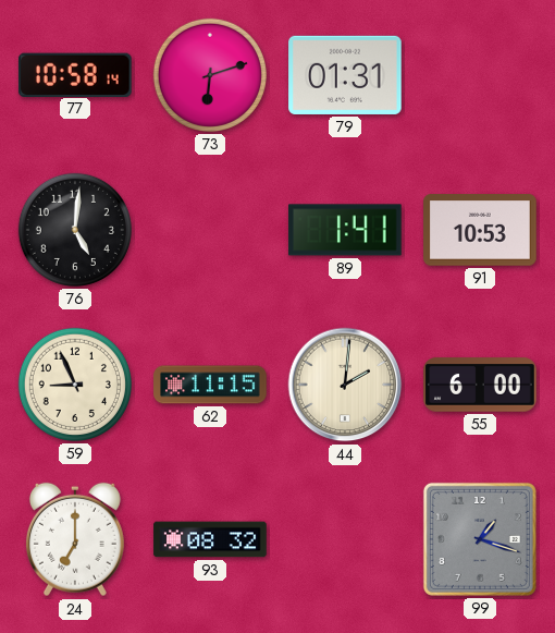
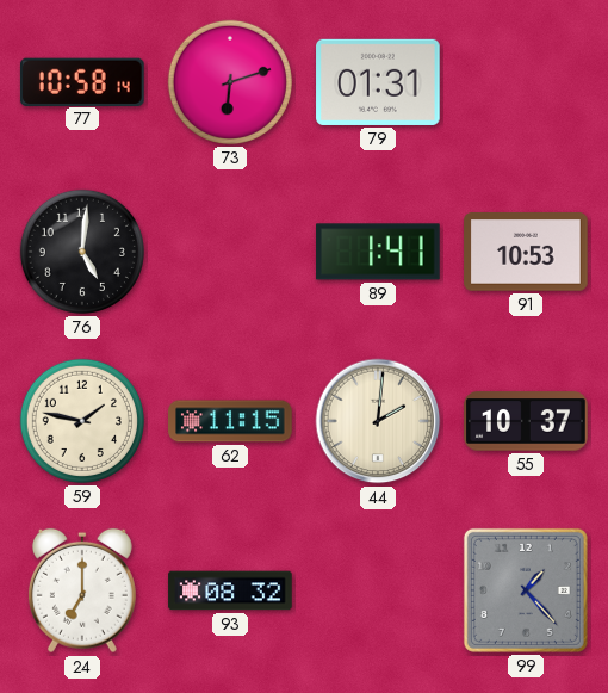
59: 8:56 -> 1:47 (82, 421)
55: 6:00 -> 10:37 (526, 421)
99: 1:18 -> 1:23 (526, 590)
